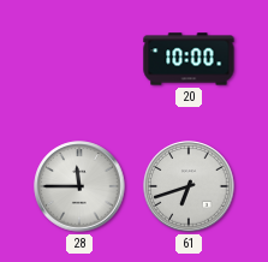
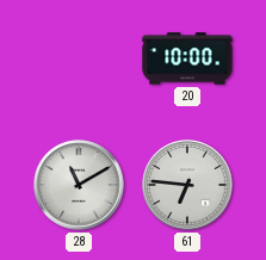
28: 11:45 -> 11:10 (79, 185)
61: 6:42 -> 6:46 (187, 185)
